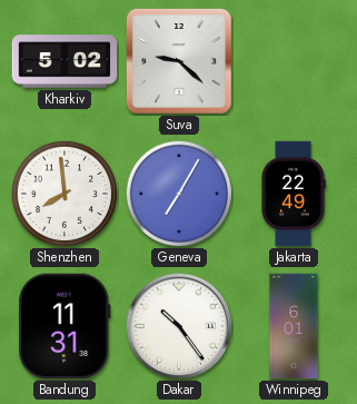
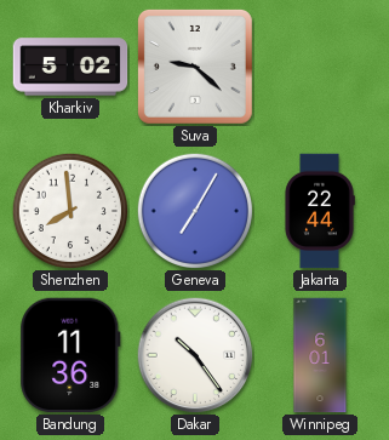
Jakarta: 22:49 -> 22:44 (320, 211)
Bandung: 11:31 -> 11:36 (70, 355)
